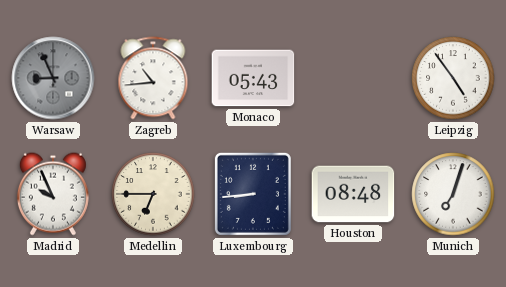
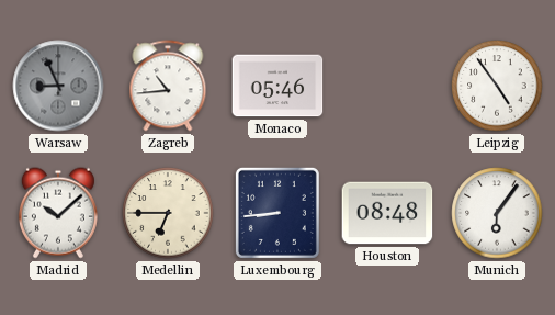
Monaco: 05:43 -> 05:46 (277, 86)
Madrid: 9:56 -> 10:08 (58, 213)
Munich: 7:03 -> 6:06 (497, 213)
